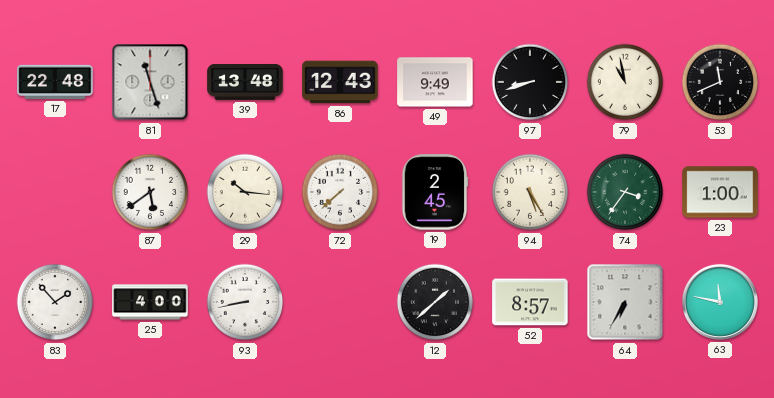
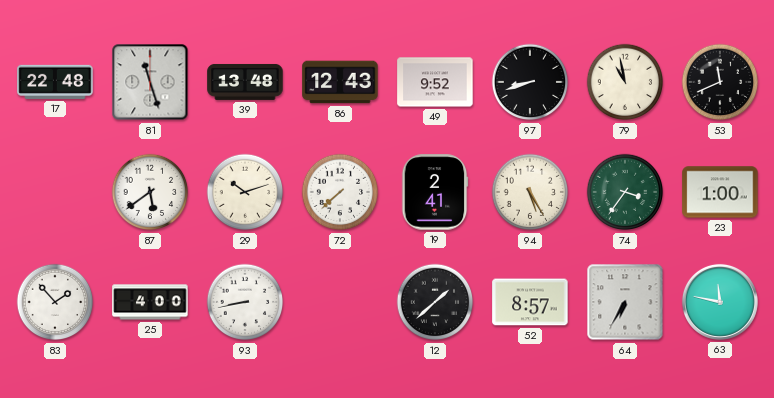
49: 9:49 -> 9:52 (435, 82)
29: 10:16 -> 10:12 (245, 192)
19: 2:45 -> 2:41 (435, 192)
